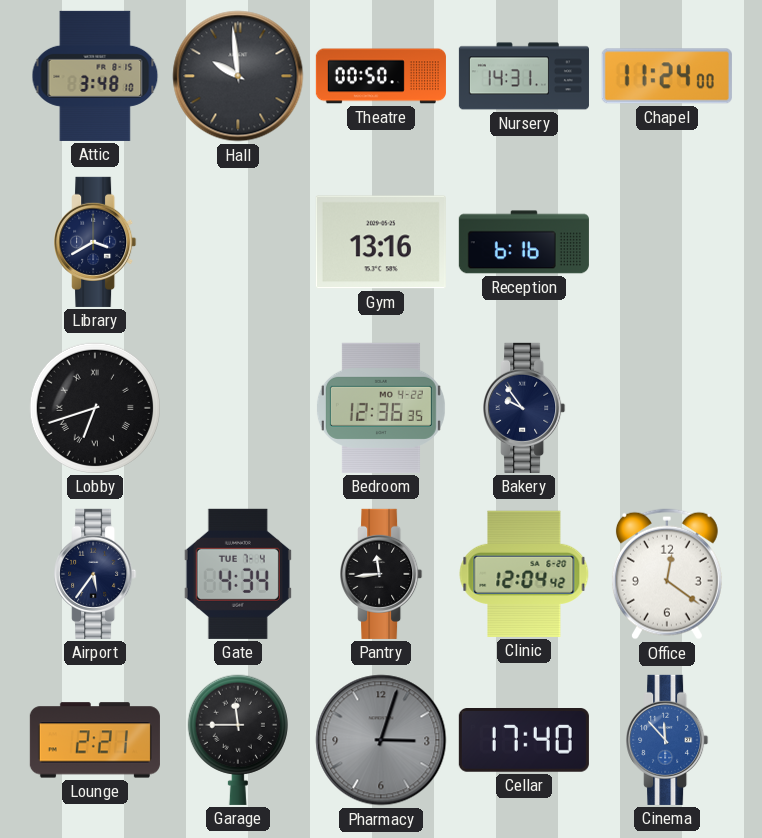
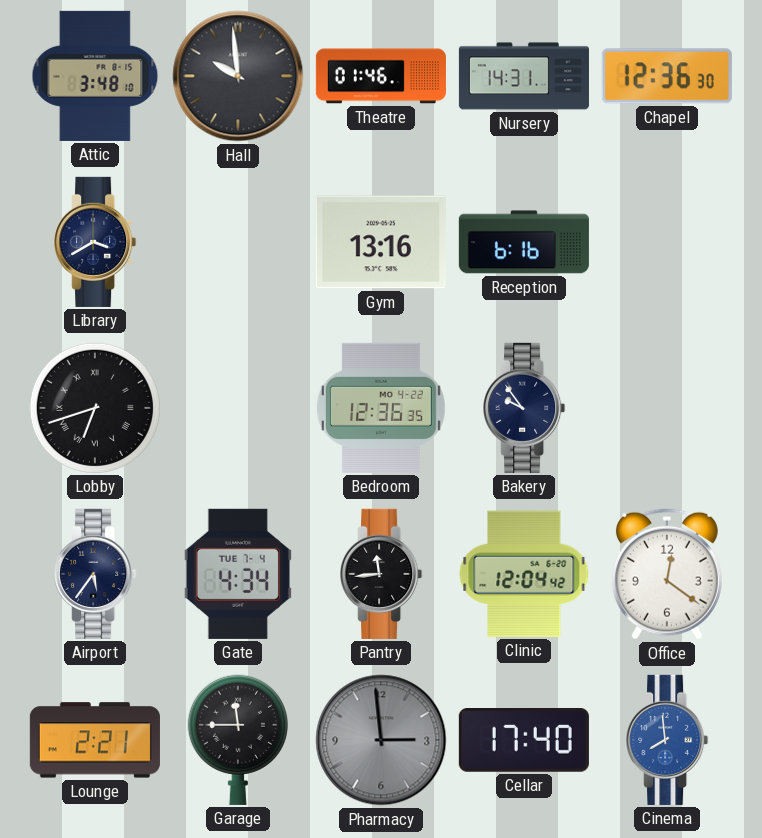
Theatre: 00:50 -> 01:46 (381, 76)
Chapel: 11:24 -> 12:36 (667, 76)
Pharmacy: 3:03 -> 2:59 (381, 740)
Cinema: 11:53 -> 7:59 (667, 740)
